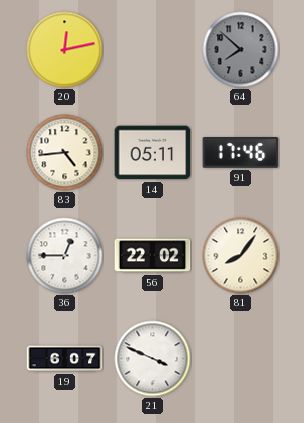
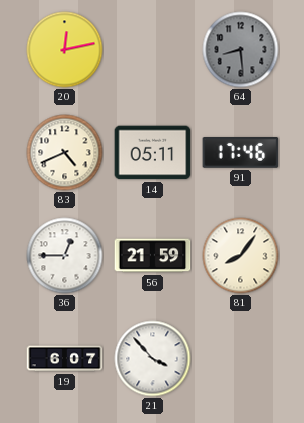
64: 7:52 -> 8:29 (241, 50)
83: 4:44 -> 4:41 (65, 153)
56: 22:02 -> 21:59 (153, 256)
21: 3:49 -> 3:53 (153, 359)
